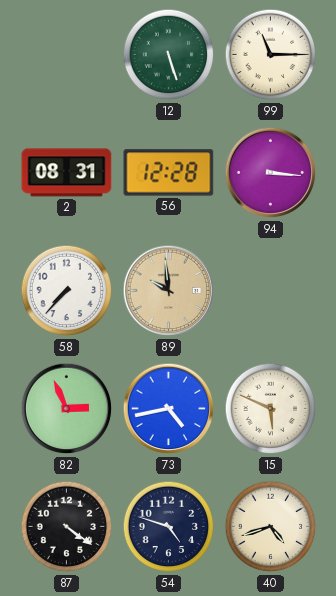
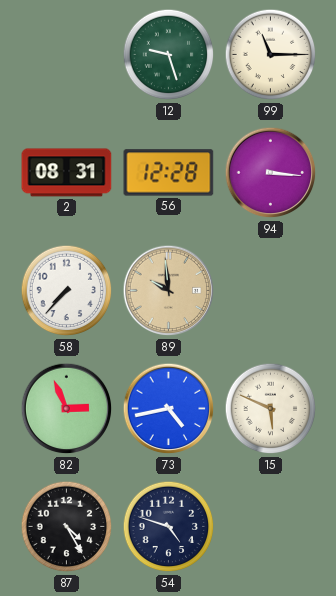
12: 5:27 -> 9:27 (169, 55)
87: 4:21 -> 4:25 (67, 527)
40: 4:42 -> none (271, 527)
